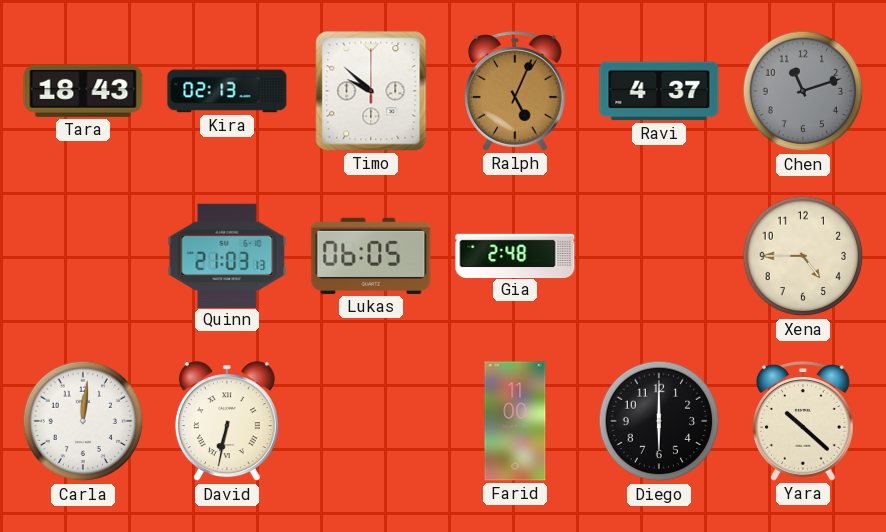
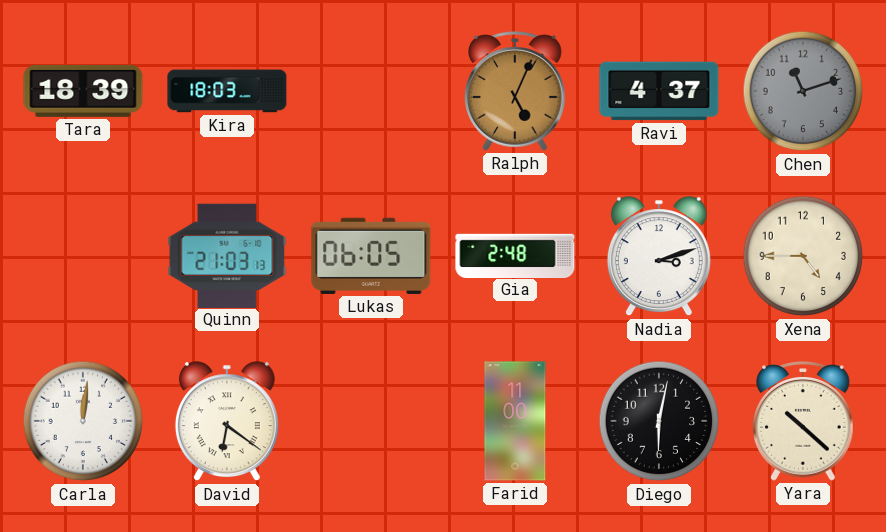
Tara: 18:43 -> 18:39 (83, 91)
Kira: 02:13 -> 18:03 (227, 91)
Timo: 9:52 -> none (371, 91)
Nadia: none -> 3:12 (659, 257)
David: 6:32 -> 6:21 (227, 422)
Diego: 6:00 -> 6:02 (659, 421)
